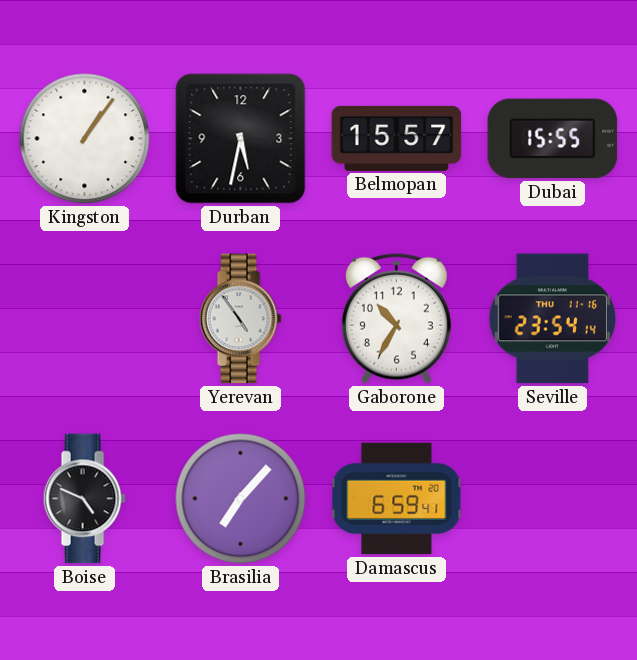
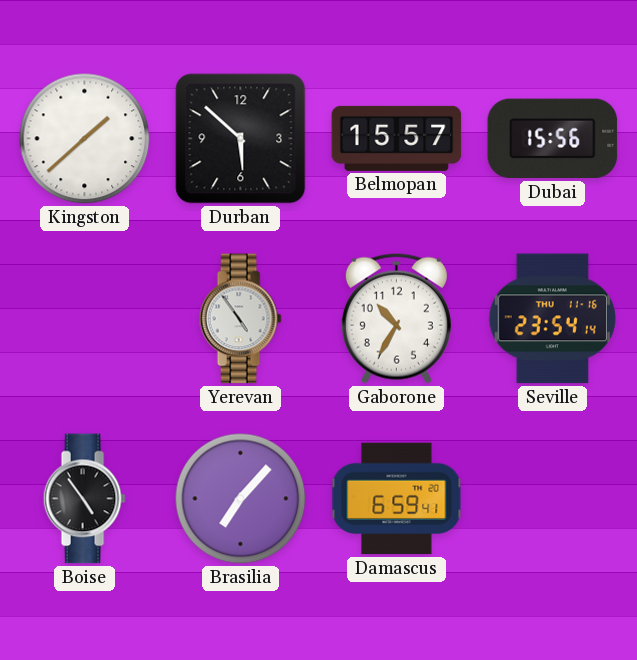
Kingston: 1:06 -> 1:38 (85, 139)
Durban: 5:32 -> 5:52 (241, 139)
Dubai: 15:55 -> 15:56 (553, 139)
Boise: 4:49 -> 4:54 (84, 499)
